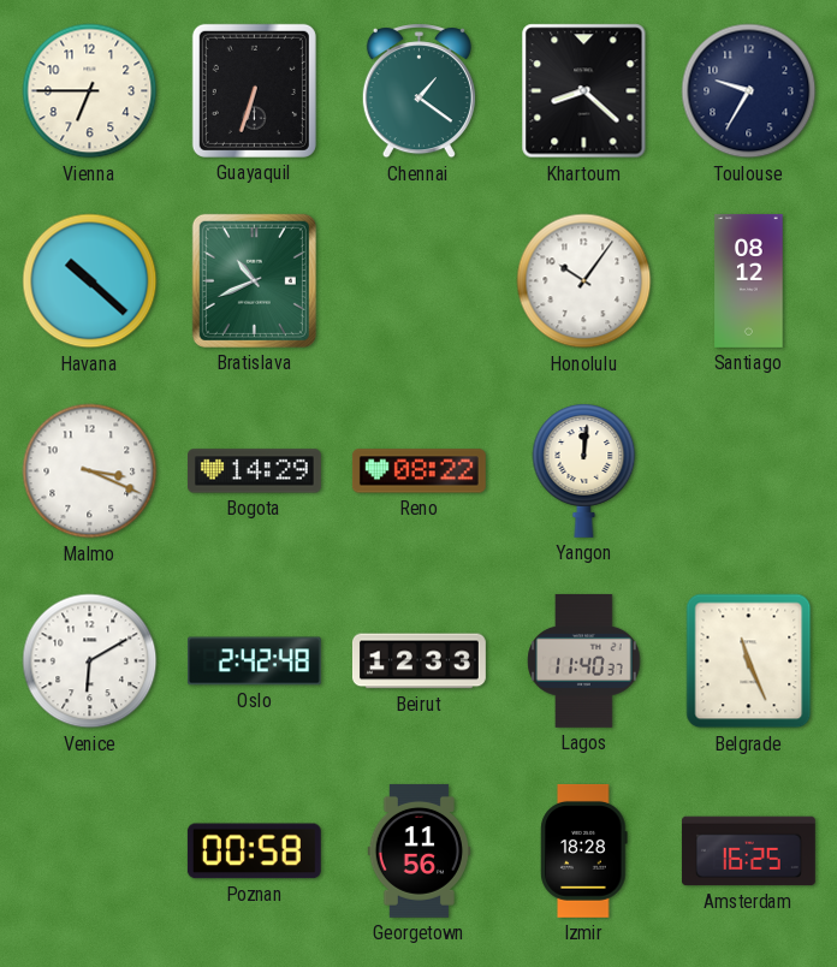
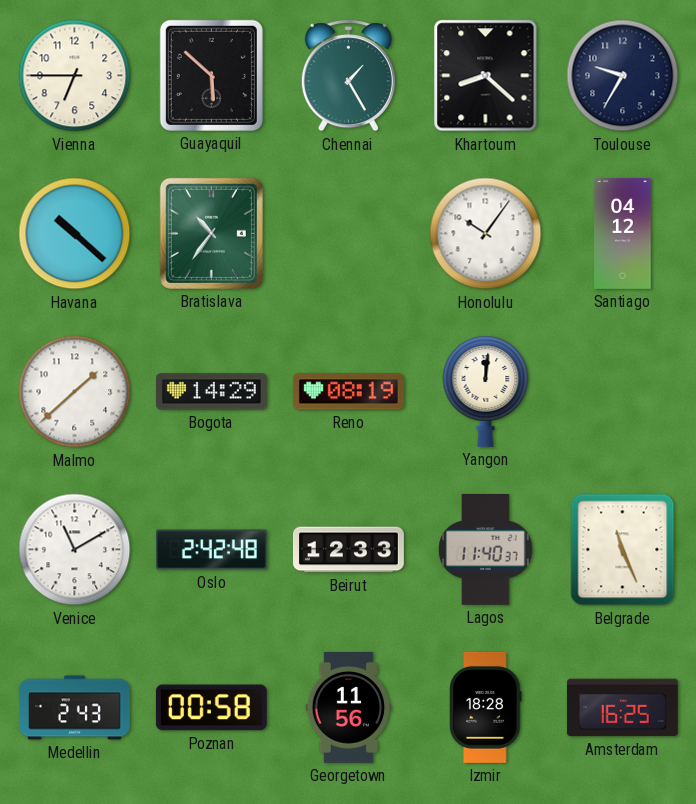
Guayaquil: 6:33 -> 5:52 (211, 75)
Chennai: 1:21 -> 1:25 (348, 76)
Bratislava: 10:41 -> 10:36 (211, 233)
Santiago: 08:12 -> 04:12 (623, 233)
Malmo: 3:19 -> 1:38 (75, 392)
Reno: 08:22 -> 08:19 (348, 392)
Venice: 6:10 -> 11:10 (75, 550)
Medellin: none -> 2:43 (74, 708)
